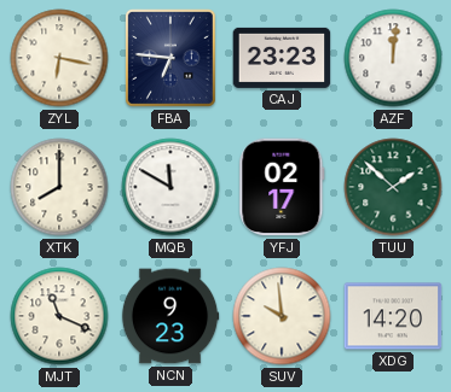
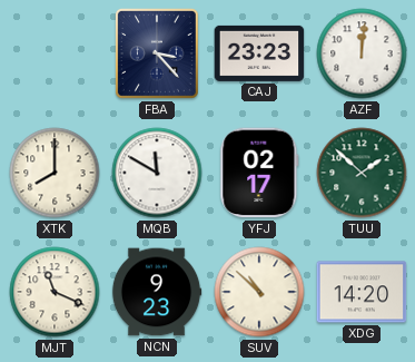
ZYL: 6:17 -> none (59, 58)
FBA: 6:46 -> 3:23 (157, 53)
SUV: 9:59 -> 10:52 (259, 292)
